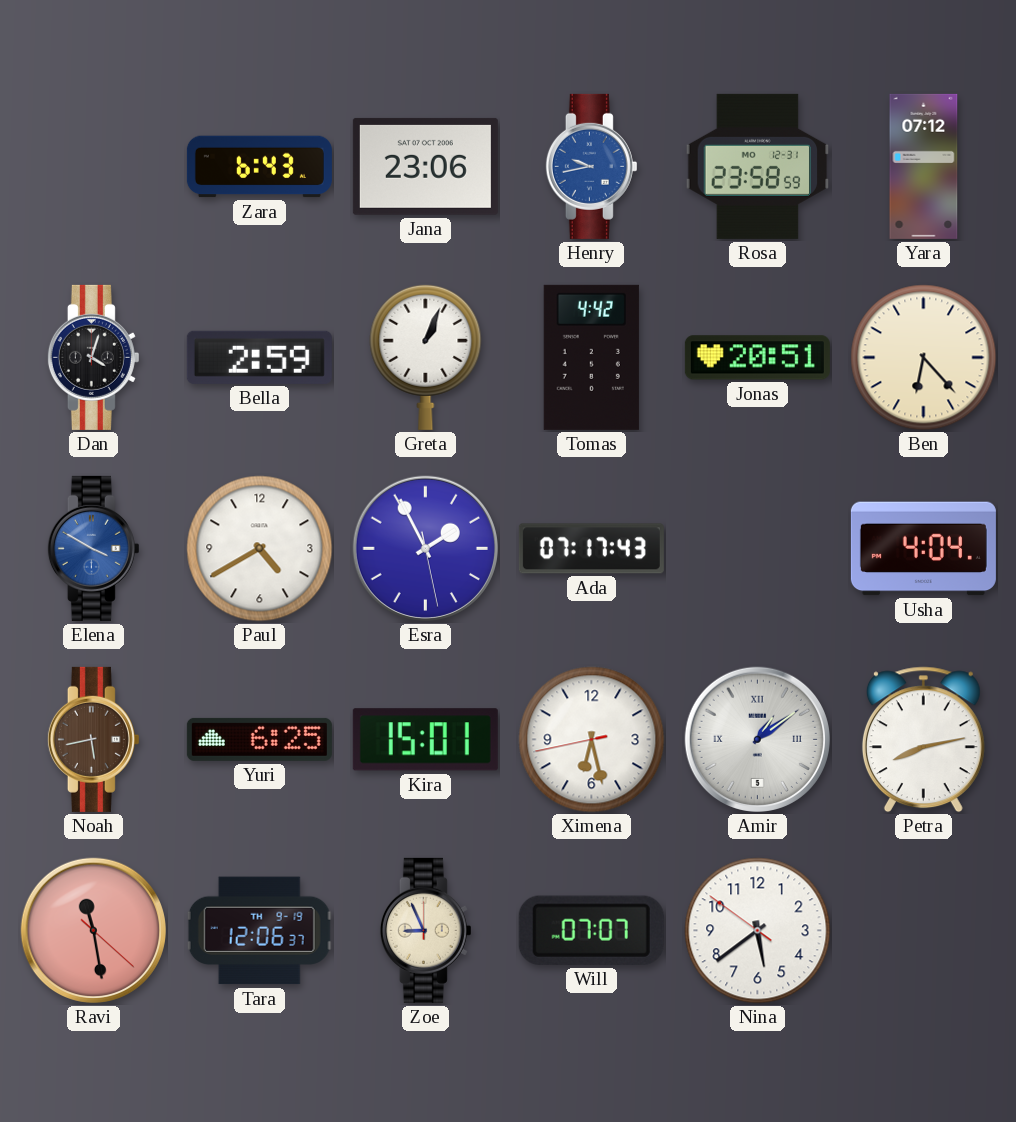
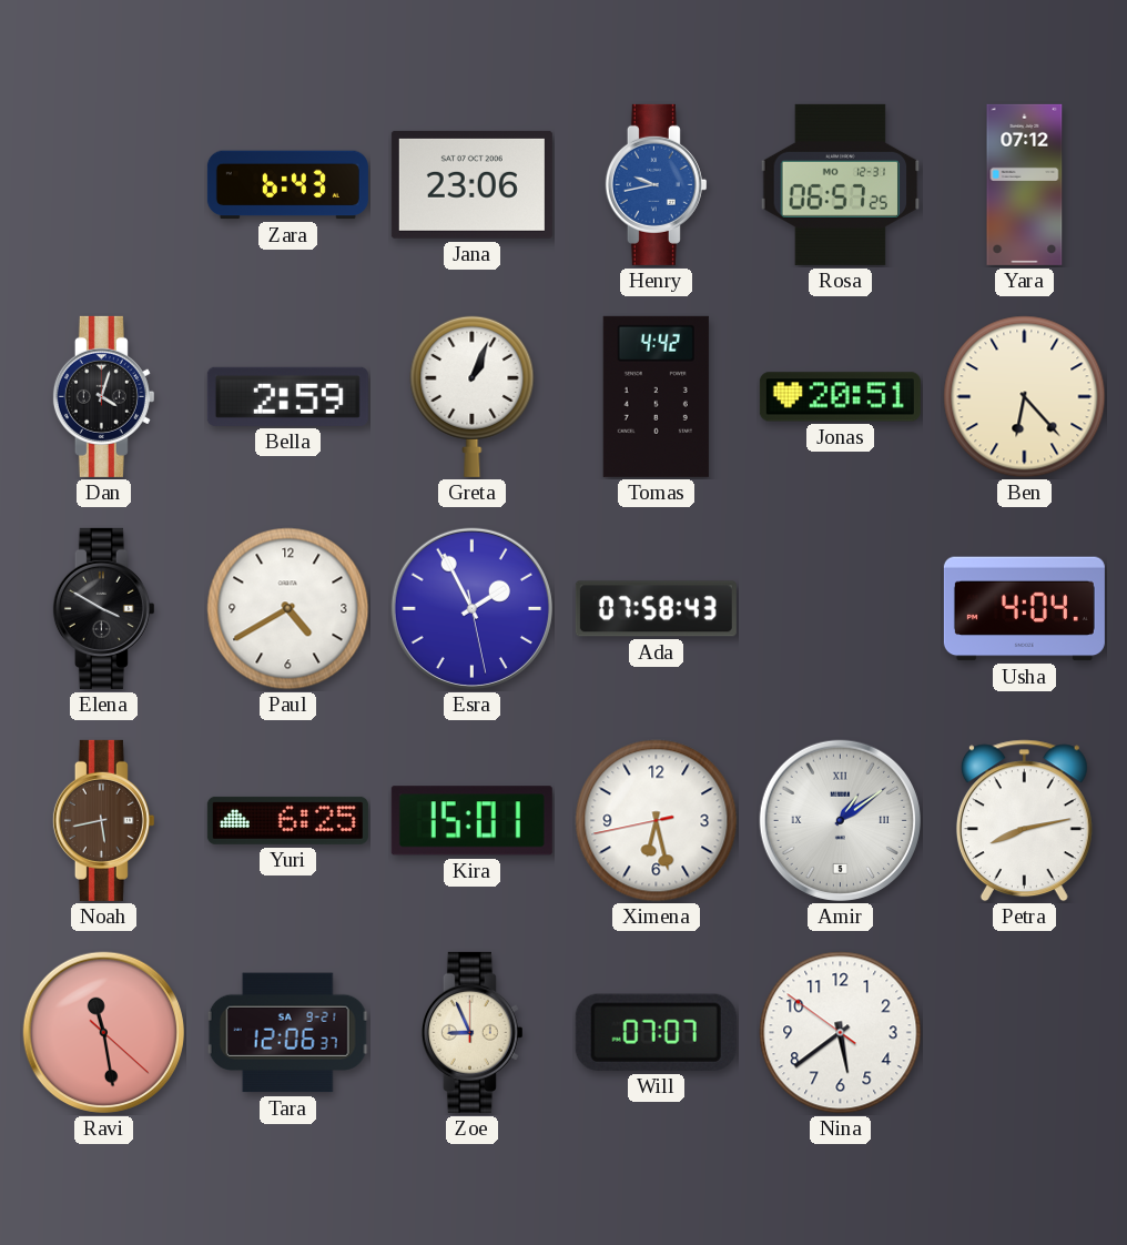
Rosa: 23:58 -> 06:57 (841, 184)
Elena dial: blue -> black (103, 608)
Ada: 07:17 -> 07:58 (656, 609)
Tara date: TH 9-19 -> SA 9-21 (288, 1033)
